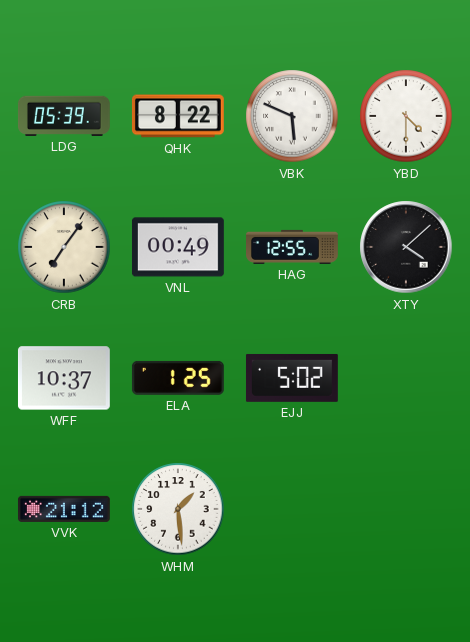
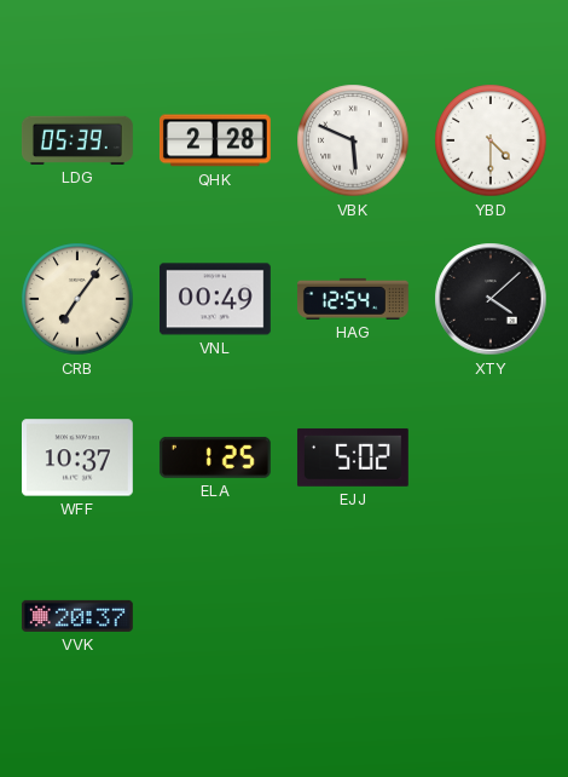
QHK: 8:22 -> 2:28 (215, 140)
HAG: 12:55 -> 12:54 (354, 299)
VVK: 21:12 -> 20:37 (77, 616)
WHM: 1:29 -> none (178, 509)
